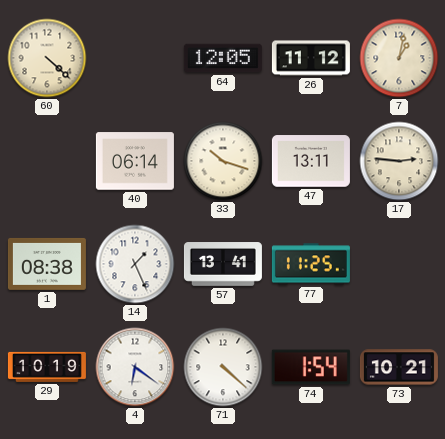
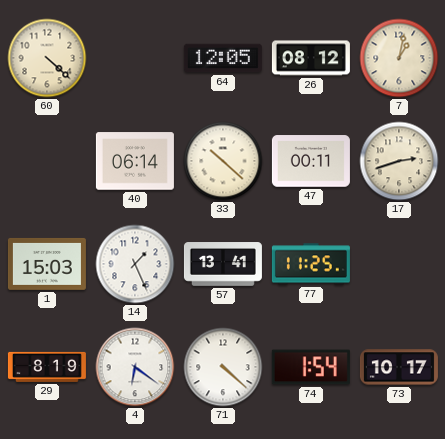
26: 11:12 -> 08:12 (311, 58)
33: 10:18 -> 10:22 (223, 161)
47: 13:11 -> 00:11 (311, 161)
17: 2:46 -> 2:42 (399, 161)
1: 08:38 -> 15:03 (47, 264)
29: 10:19 -> 8:19 (47, 367)
73: 10:21 -> 10:17 (399, 367)
